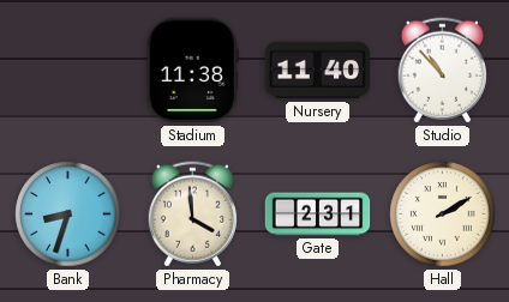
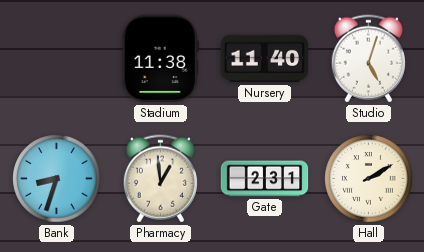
Studio: 10:53 -> 5:03 (368, 59)
Pharmacy: 3:59 -> 12:59 (160, 179)
